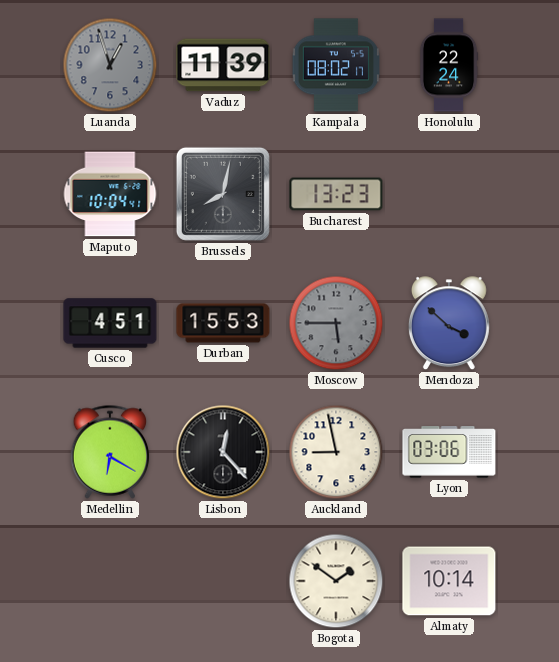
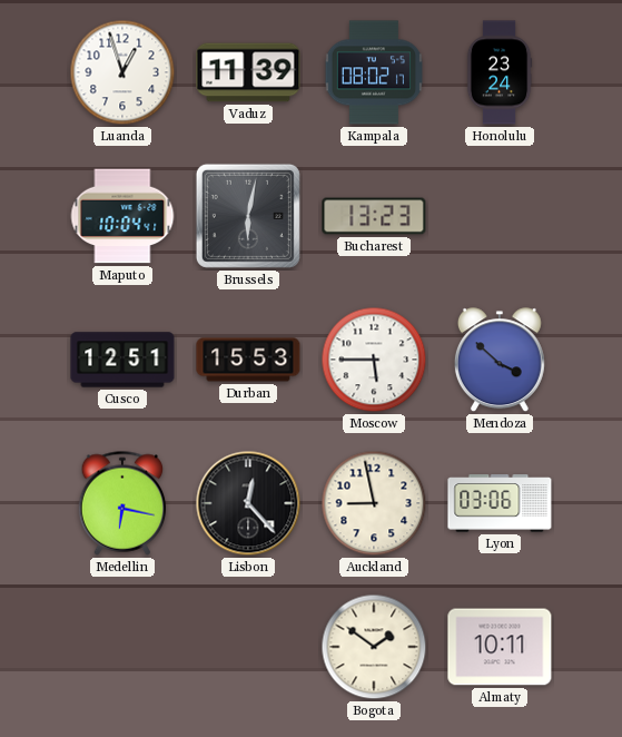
Luanda dial: grey -> white (122, 72)
Honolulu: 22:24 -> 23:24 (500, 72)
Brussels: 8:02 -> 6:02 (248, 216)
Cusco: 4:51 -> 12:51 (122, 360)
Moscow dial: grey -> white (374, 360)
Medellin: 6:20 -> 6:17 (122, 503)
Almaty: 10:14 -> 10:11 (500, 647)
